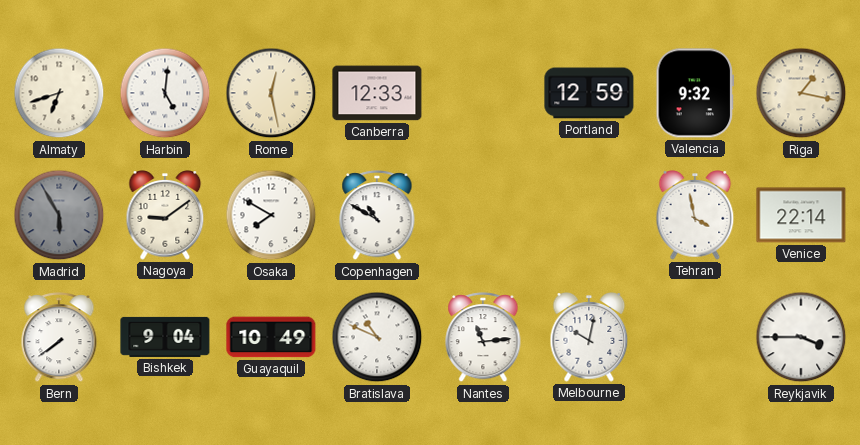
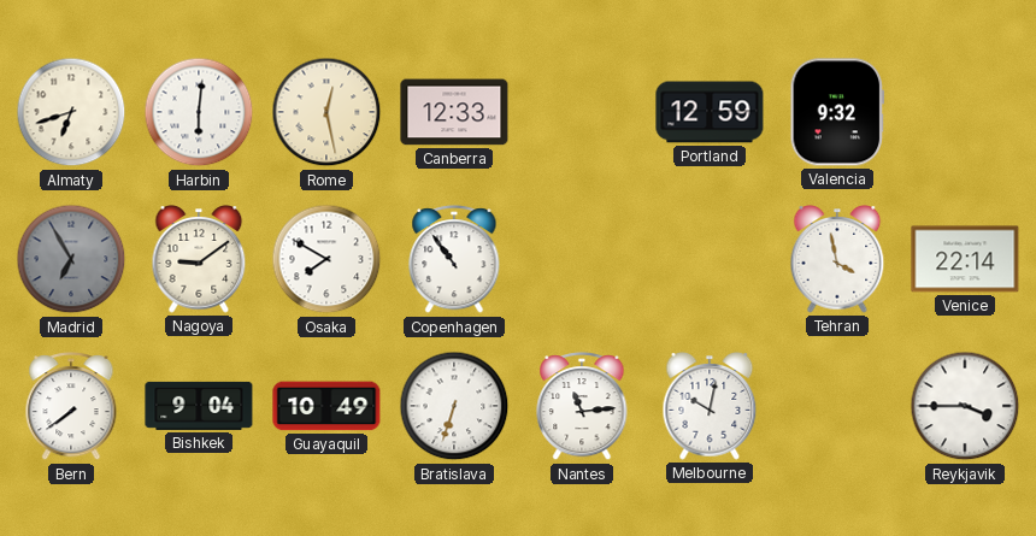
Harbin: 5:01 -> 6:01 (199, 112)
Riga: 1:17 -> none (801, 93)
Madrid: 5:55 -> 6:55 (71, 259)
Copenhagen: 10:50 -> 10:54 (454, 260)
Bratislava: 10:49 -> 6:33 (454, 406)
